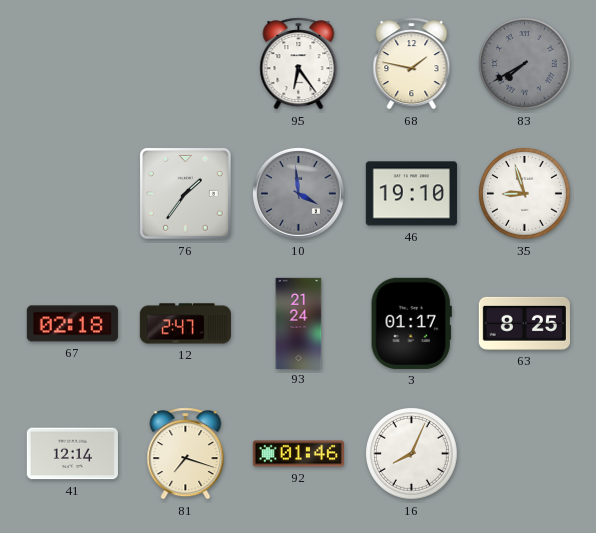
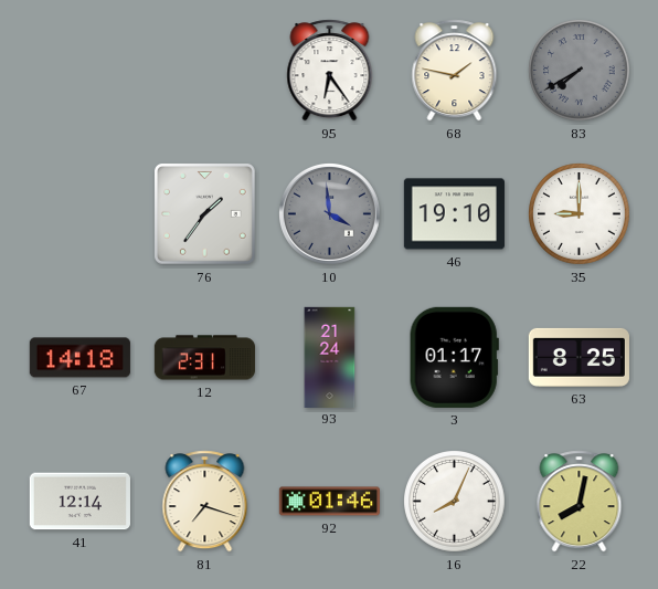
35: 8:57 -> 9:00 (580, 214)
67: 02:18 -> 14:18 (79, 358)
12: 2:47 -> 2:31 (204, 358)
22: none -> 8:02 (580, 502)
